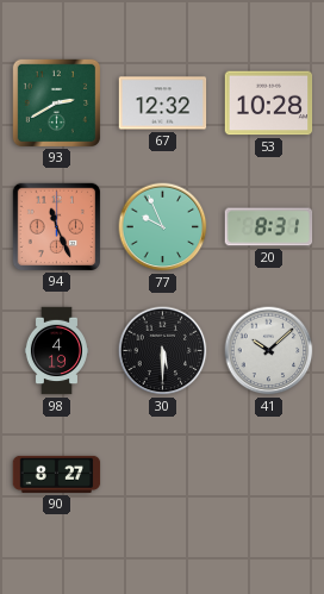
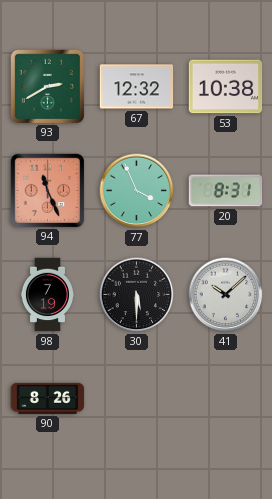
53: 10:28 -> 10:38 (226, 87)
77: 9:56 -> 3:56 (137, 191)
98: 4:19 -> 7:19 (47, 295)
90: 8:27 -> 8:26 (48, 398)
